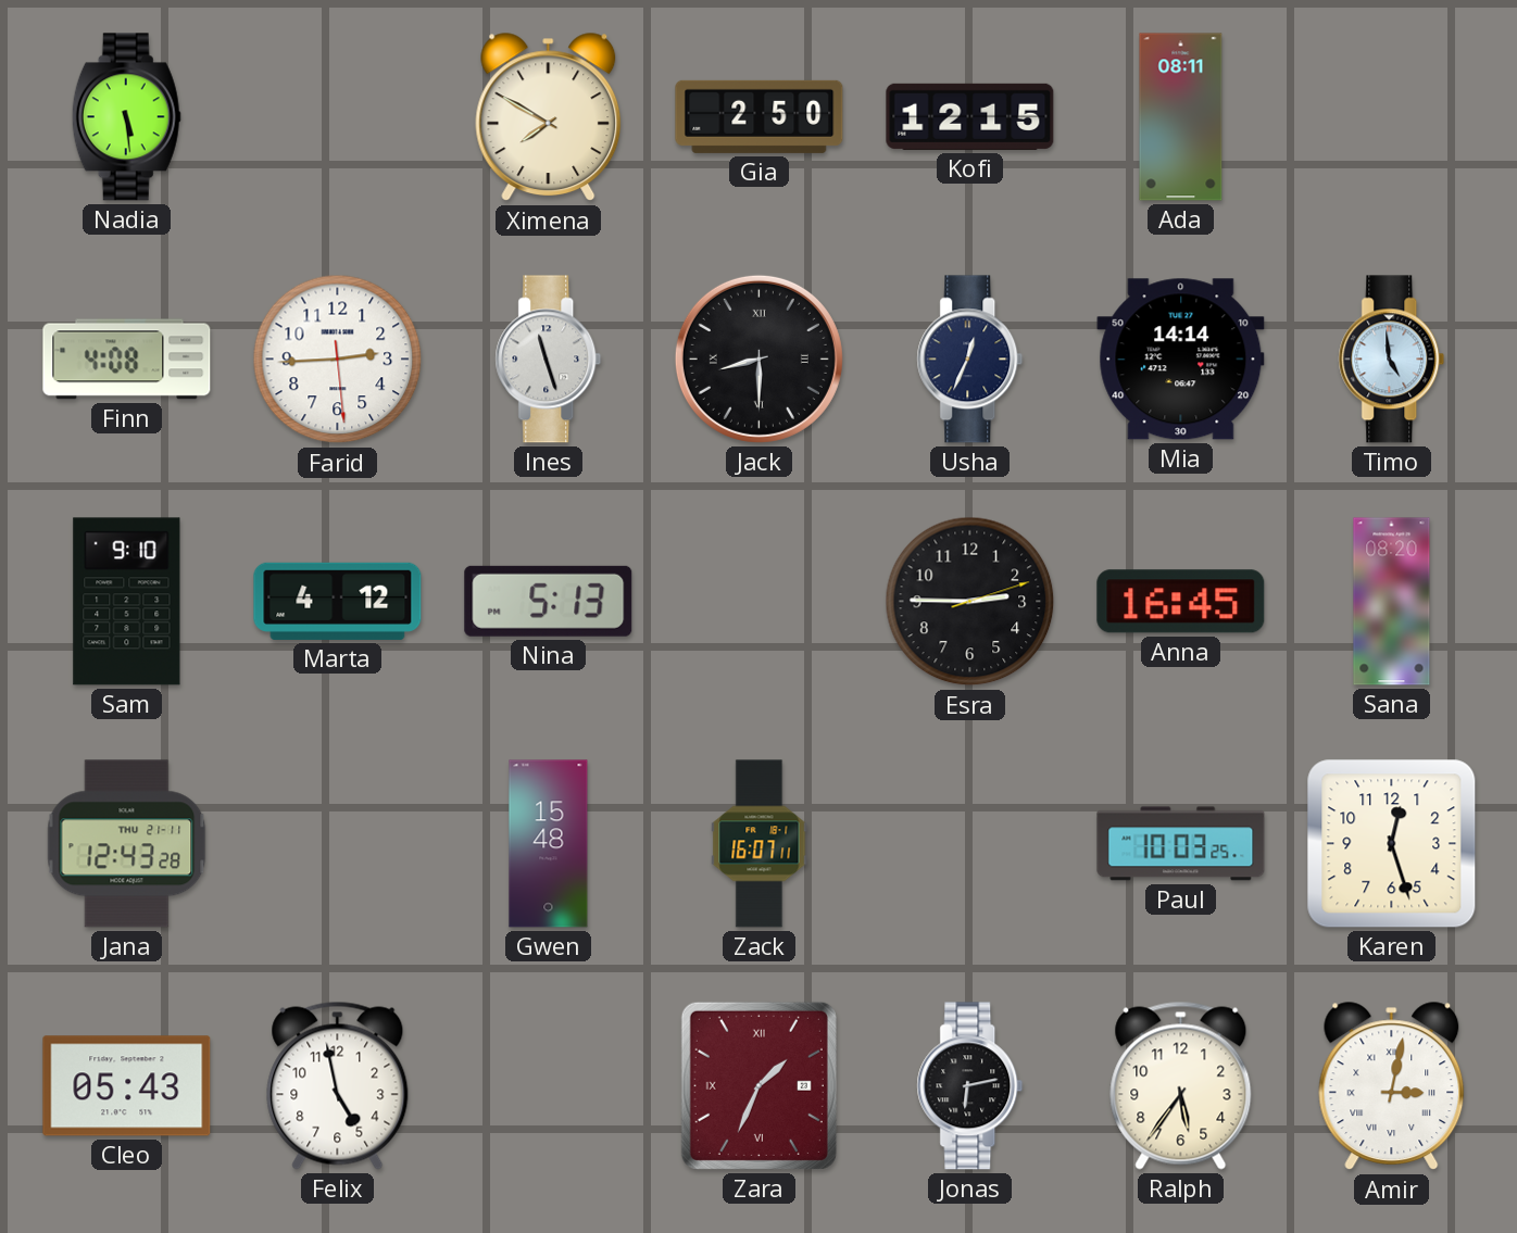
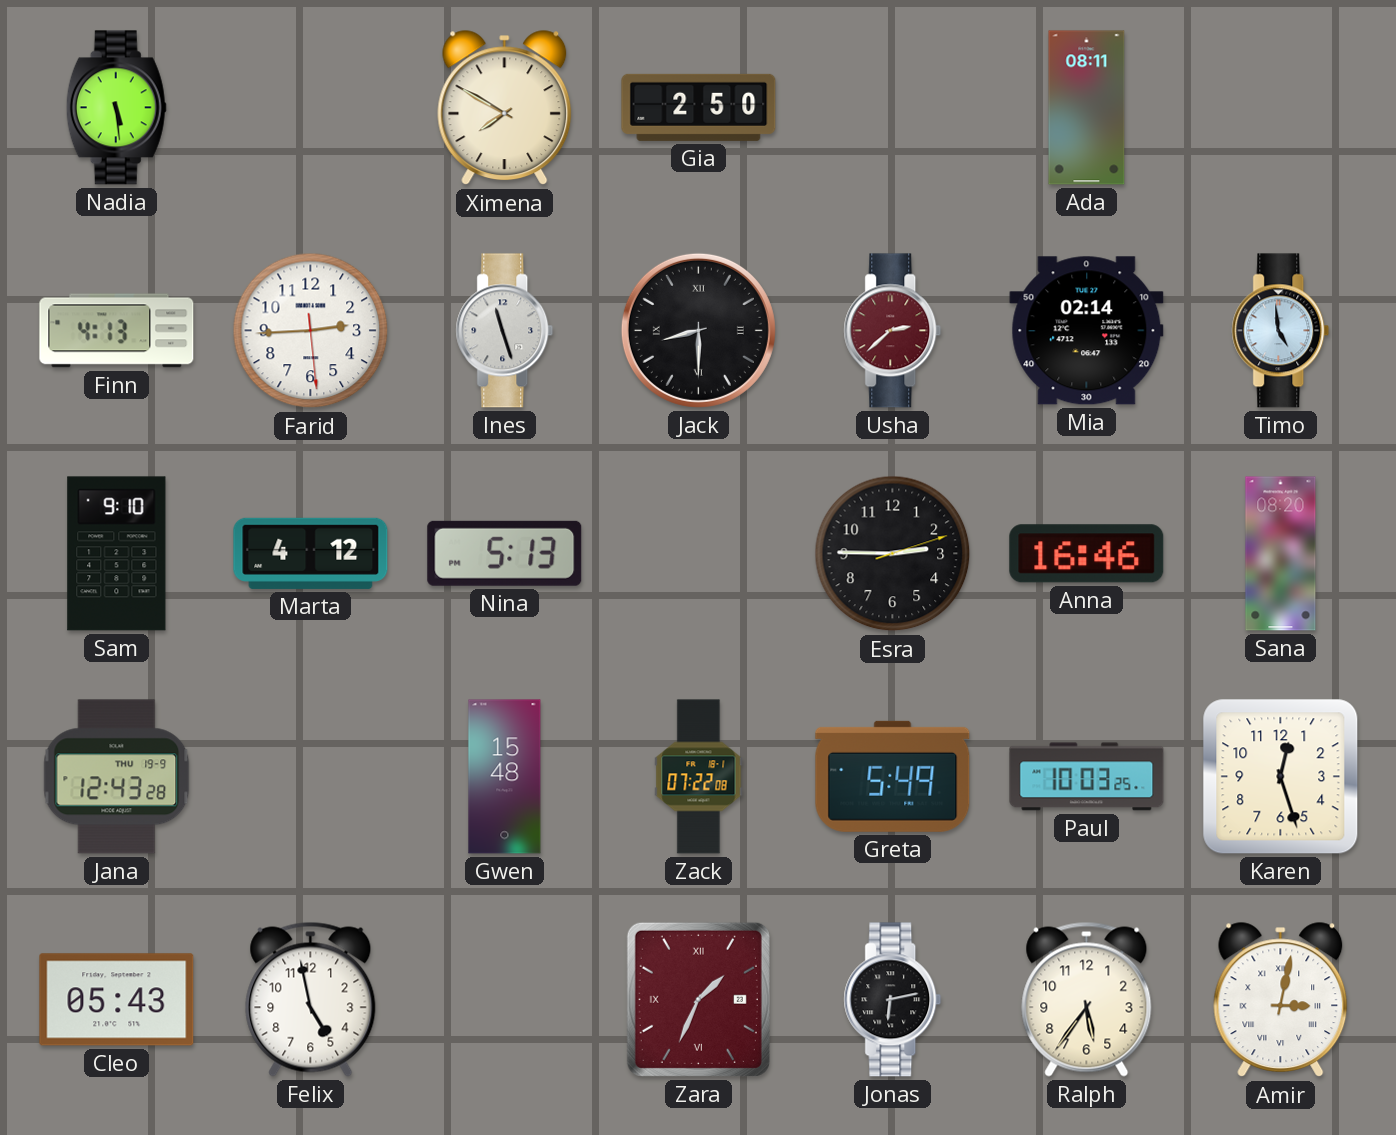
Kofi: 12:15 -> none (970, 116)
Finn: 4:08 -> 4:13 (117, 331)
Usha: 12:34 -> 2:38 (893, 331)
Usha dial: navy -> burgundy (893, 331)
Mia: 14:14 -> 02:14 (1087, 331)
Anna: 16:45 -> 16:46 (1087, 554)
Jana date: THU 21-11 -> THU 19-9 (117, 777)
Zack: 16:07 -> 07:22 (699, 777)
Greta: none -> 5:49 (893, 776)
